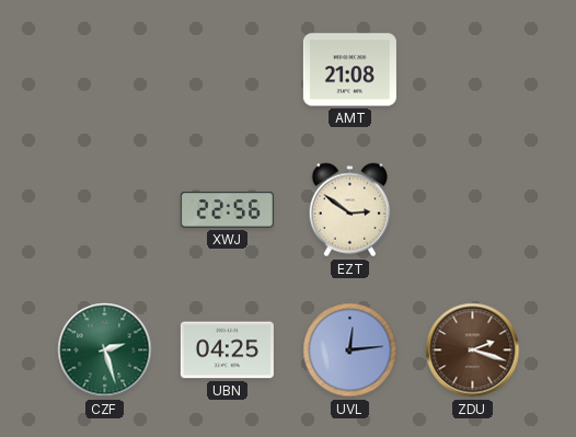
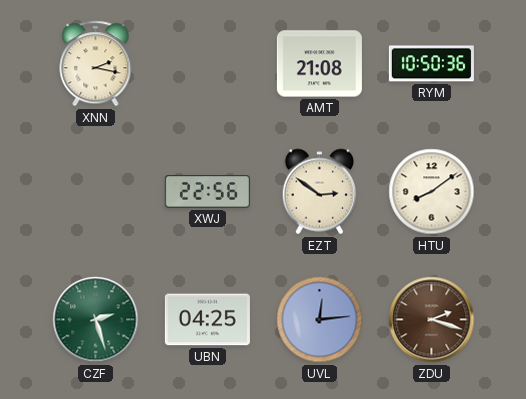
XNN: none -> 2:17 (96, 64)
RYM: none -> 10:50 (431, 64)
HTU: none -> 8:09 (432, 192)
